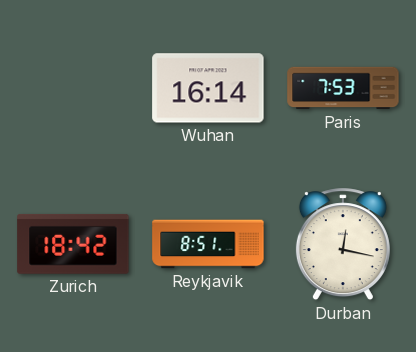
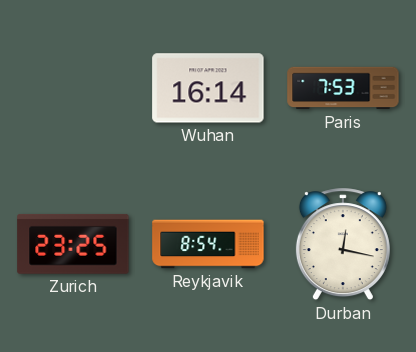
Zurich: 18:42 -> 23:25 (73, 244)
Reykjavik: 8:51 -> 8:54 (208, 244)
